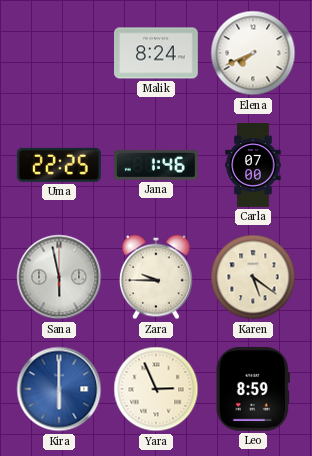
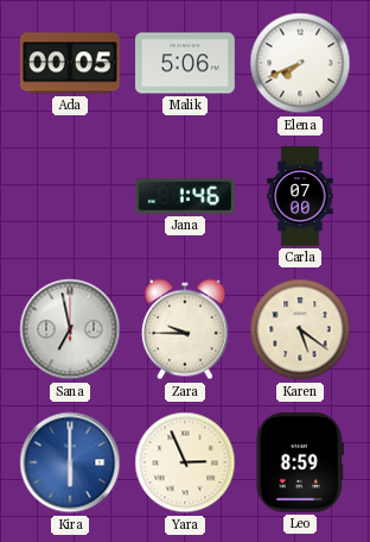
Ada: none -> 00:05 (70, 63)
Malik: 8:24 -> 5:06 (186, 63)
Uma: 22:25 -> none (59, 165)
Sana: 5:58 -> 6:58 (70, 329)
